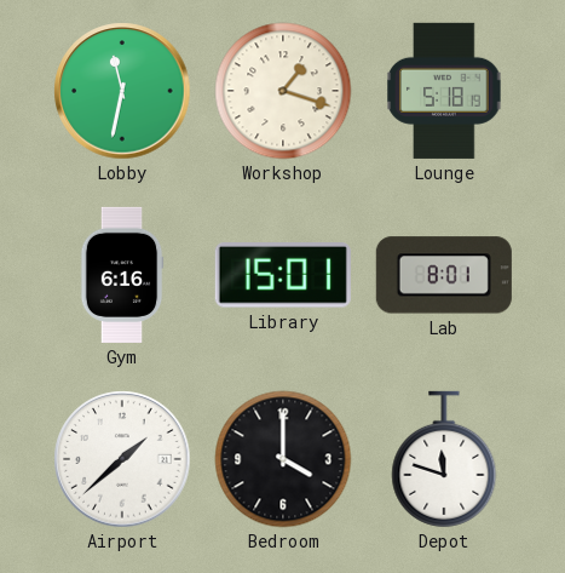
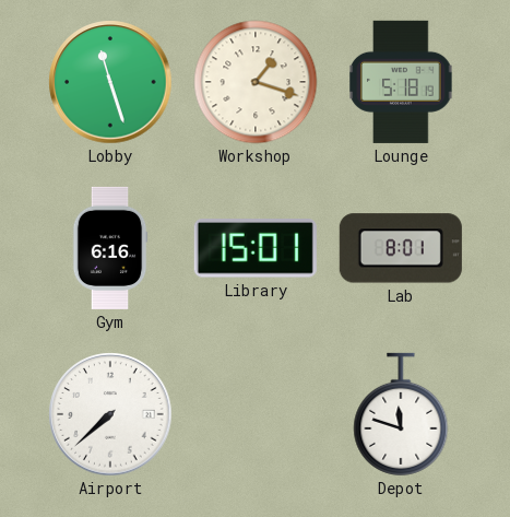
Lobby: 11:32 -> 11:27 (110, 82)
Airport: 1:38 -> 7:38 (110, 414)
Bedroom: 4:00 -> none (283, 459)
